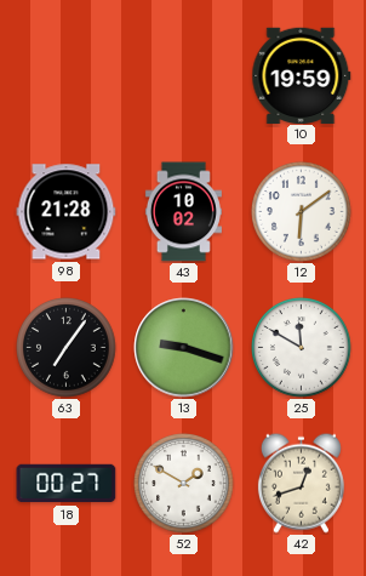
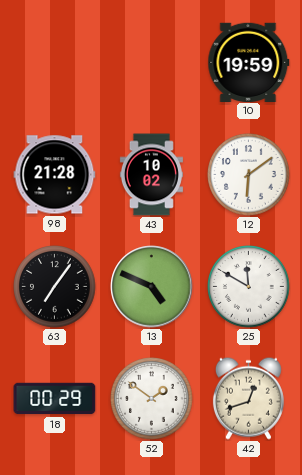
13: 9:18 -> 4:49 (152, 287)
18: 00:27 -> 00:29 (55, 399)
52: 1:50 -> 1:51 (152, 399)
